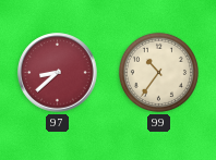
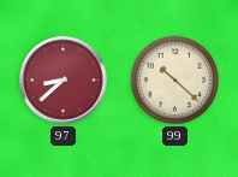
99: 10:36 -> 10:22 (174, 79)
